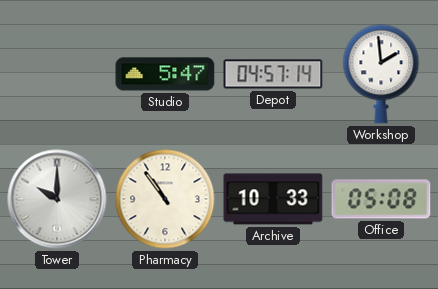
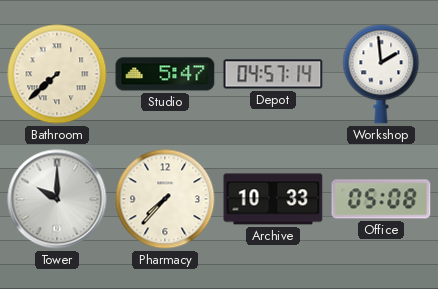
Bathroom: none -> 7:38 (57, 74)
Pharmacy: 10:54 -> 7:37 (165, 199)
